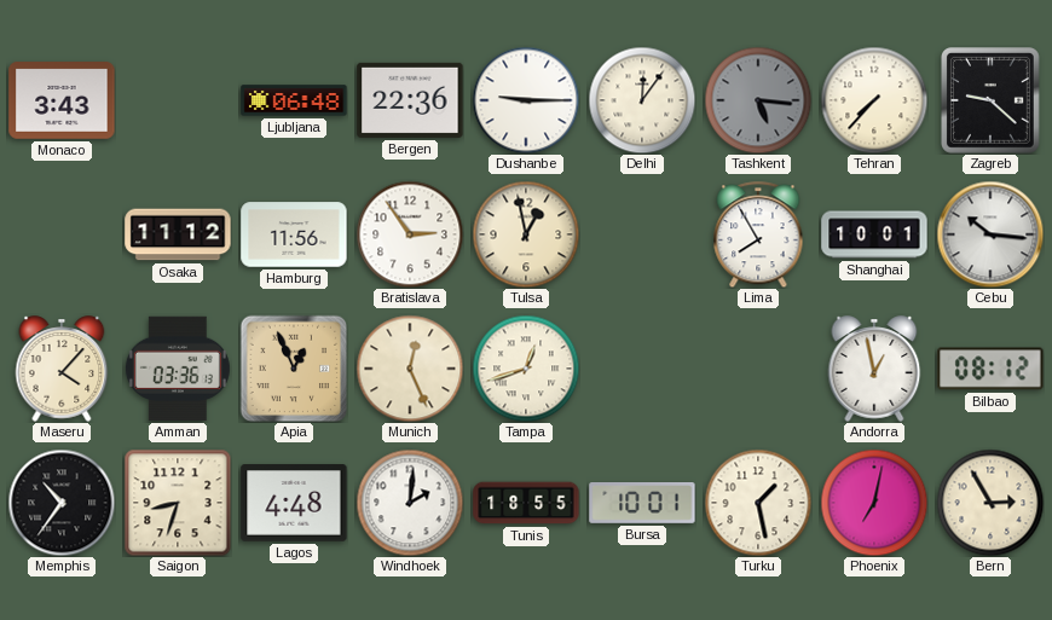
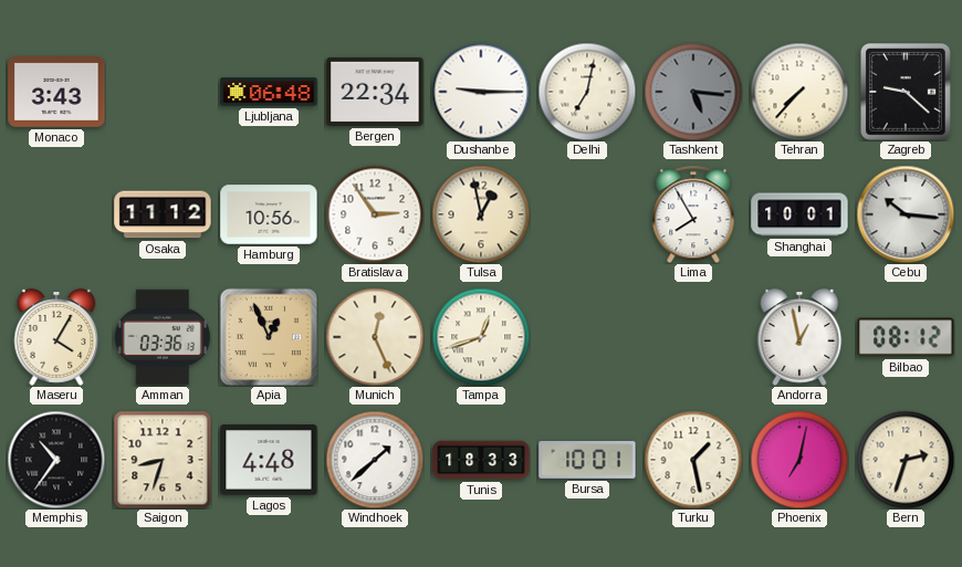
Bergen: 22:36 -> 22:34 (375, 92)
Delhi: 12:06 -> 7:02 (587, 92)
Hamburg: 11:56 -> 10:56 (269, 214)
Maseru: 4:07 -> 4:05 (56, 337)
Windhoek: 2:01 -> 1:38 (375, 460)
Tunis: 18:55 -> 18:33 (481, 460)
Bern: 2:55 -> 2:33 (906, 460)
